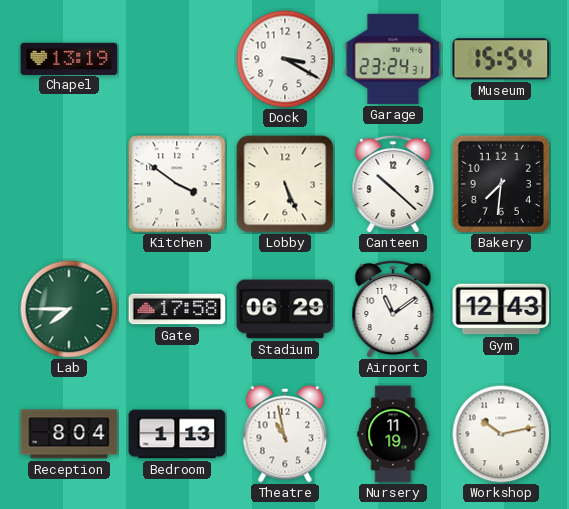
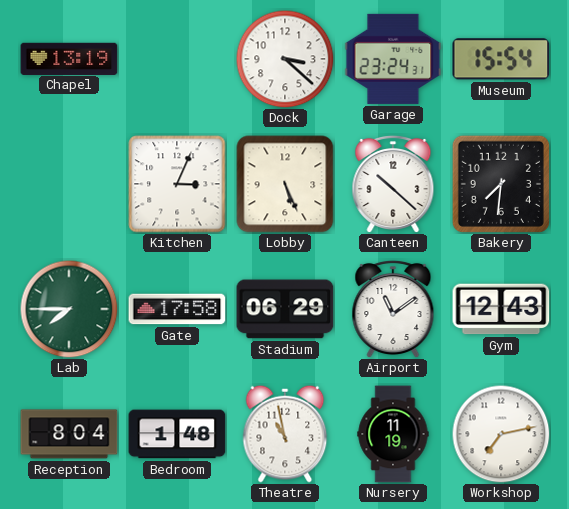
Dock: 3:20 -> 3:22 (285, 59)
Kitchen: 3:51 -> 3:04 (177, 184)
Bedroom: 1:13 -> 1:48 (177, 434)
Workshop: 10:13 -> 7:13 (501, 434)
